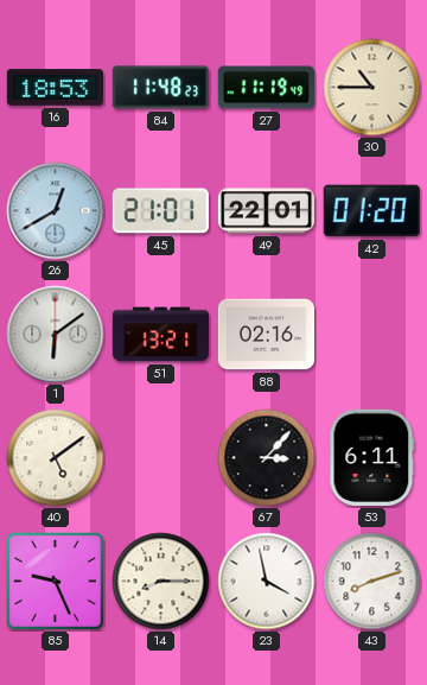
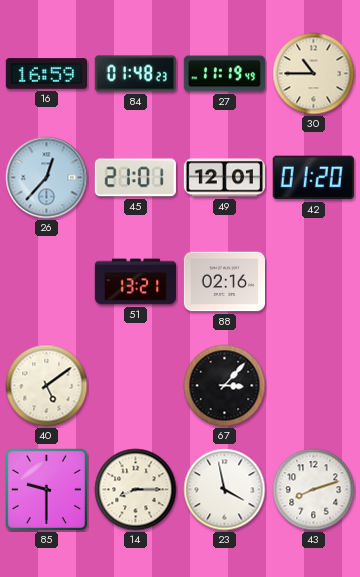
16: 18:53 -> 16:59 (46, 74)
84: 11:48 -> 01:48 (135, 74)
26: 12:40 -> 12:37 (47, 178)
49: 22:01 -> 12:01 (224, 178)
1: 6:09 -> none (56, 335)
53: 6:11 -> none (372, 457)
85: 9:26 -> 9:30 (47, 490)
